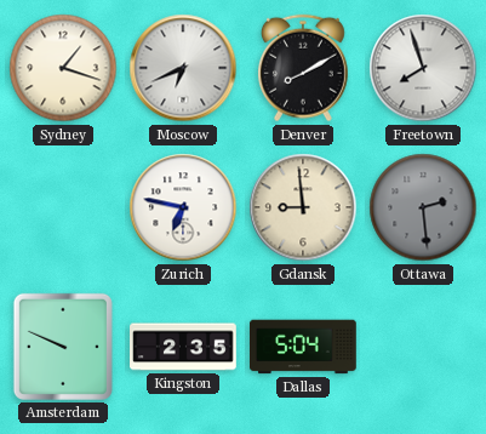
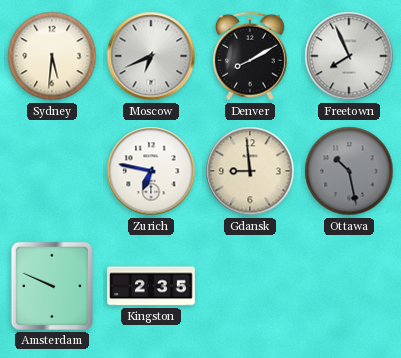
Sydney: 1:18 -> 5:31 (52, 56)
Freetown: 7:57 -> 7:56 (349, 56)
Ottawa: 2:29 -> 10:28 (349, 171)
Dallas: 5:04 -> none (303, 347)
